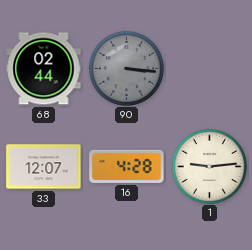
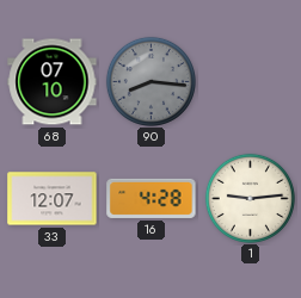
68: 02:44 -> 07:10 (53, 82)
90: 3:16 -> 8:16 (150, 81)
